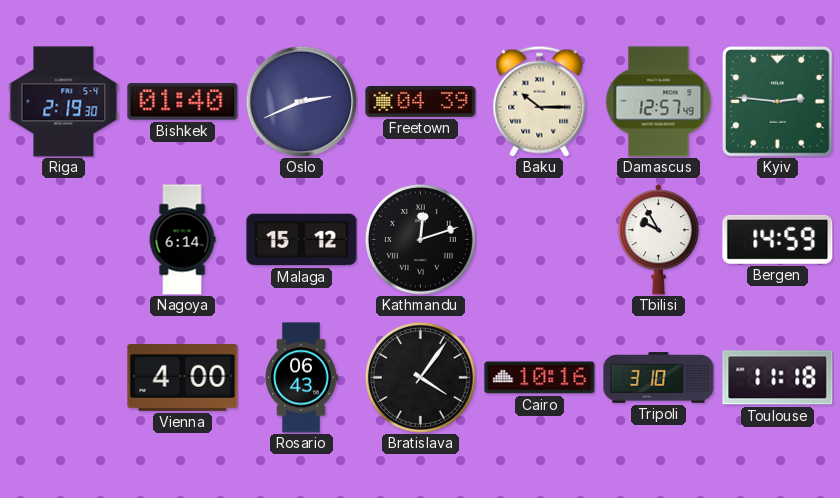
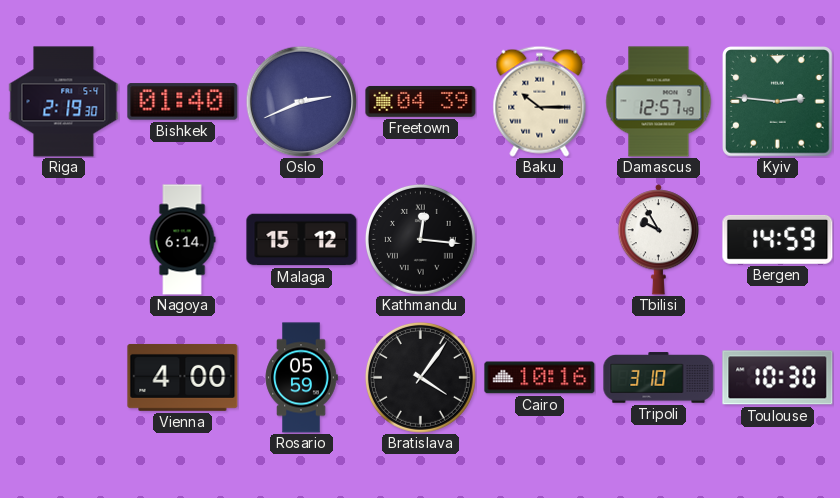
Kathmandu: 12:12 -> 12:16 (420, 239)
Rosario: 06:43 -> 05:59 (301, 378)
Toulouse: 11:18 -> 10:30 (778, 378)
